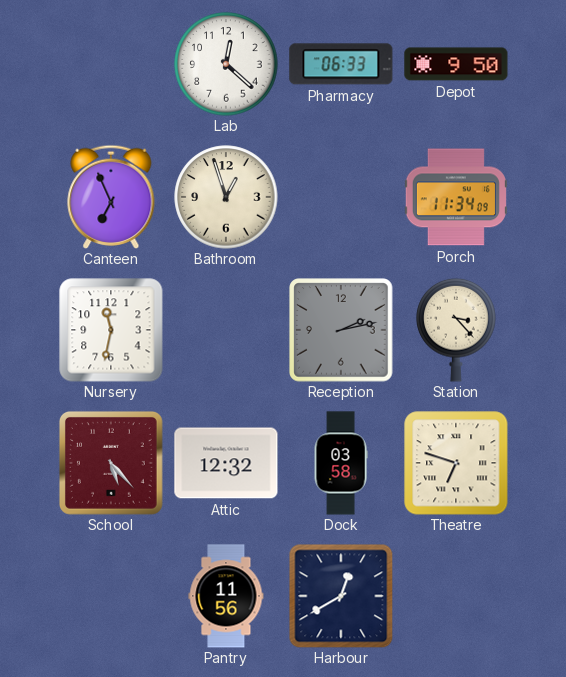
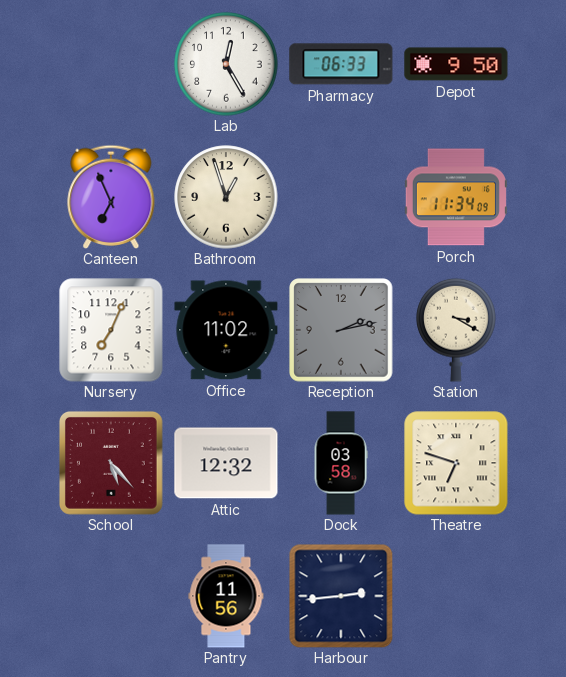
Lab: 12:22 -> 12:25 (226, 64)
Nursery: 11:32 -> 7:04 (111, 330)
Office: none -> 11:02 (226, 330)
Station: 3:23 -> 3:20 (456, 330)
Harbour: 12:40 -> 2:44 (341, 596)
